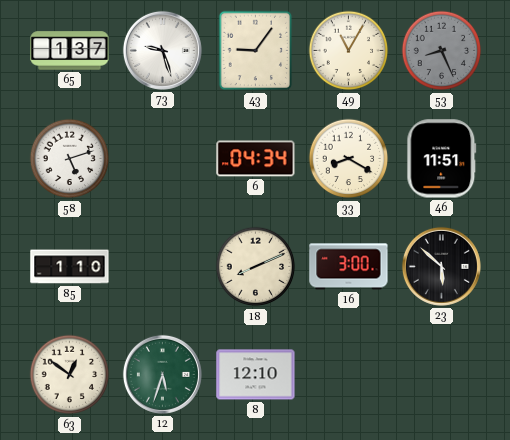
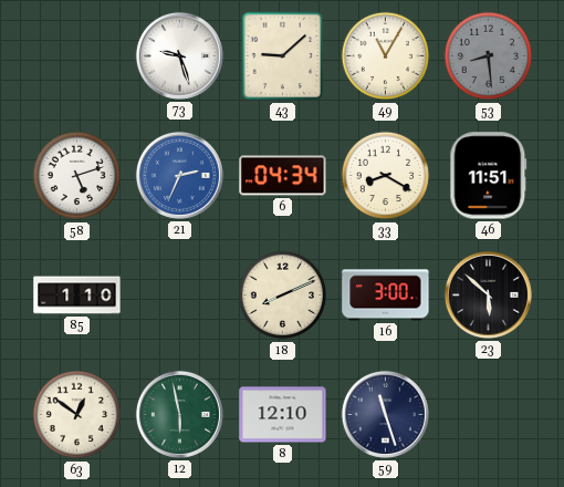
65: 1:37 -> none (70, 51)
43: 9:06 -> 9:08 (283, 56)
53: 8:26 -> 8:29 (489, 56)
21: none -> 2:34 (179, 175)
12: 5:33 -> 5:58 (179, 414)
59: none -> 11:27 (385, 414)
